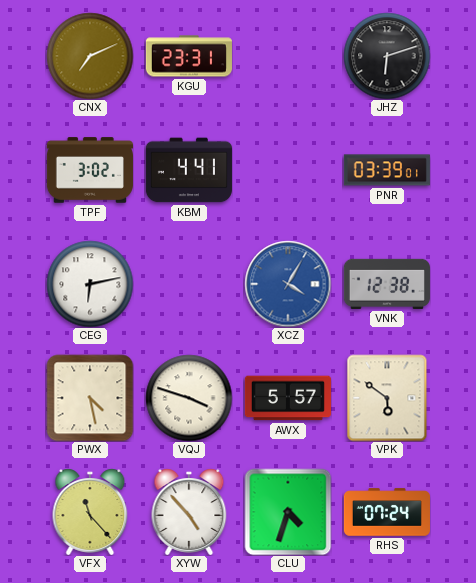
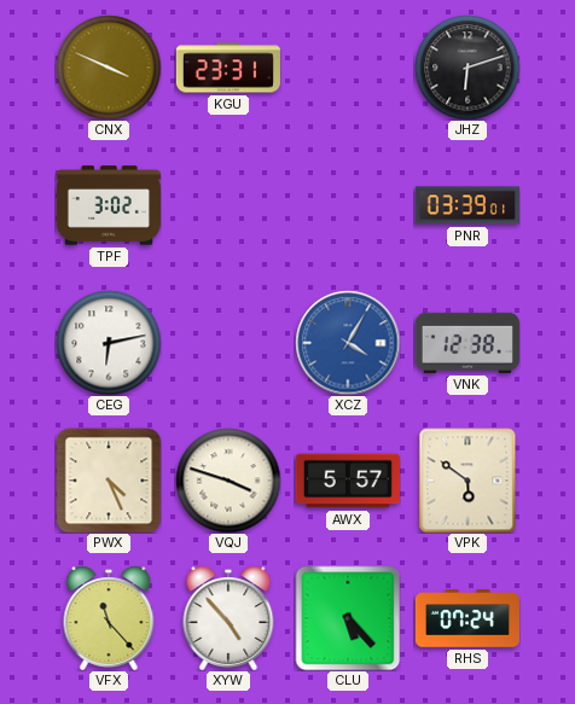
CNX: 7:11 -> 3:49 (109, 68)
KBM: 4:41 -> none (189, 170)
PWX: 4:28 -> 4:26 (109, 481)
CLU: 4:33 -> 5:23 (348, 618)
